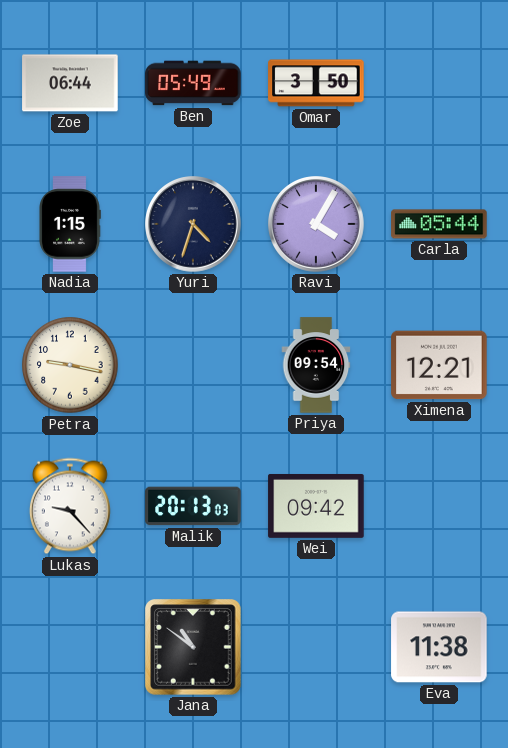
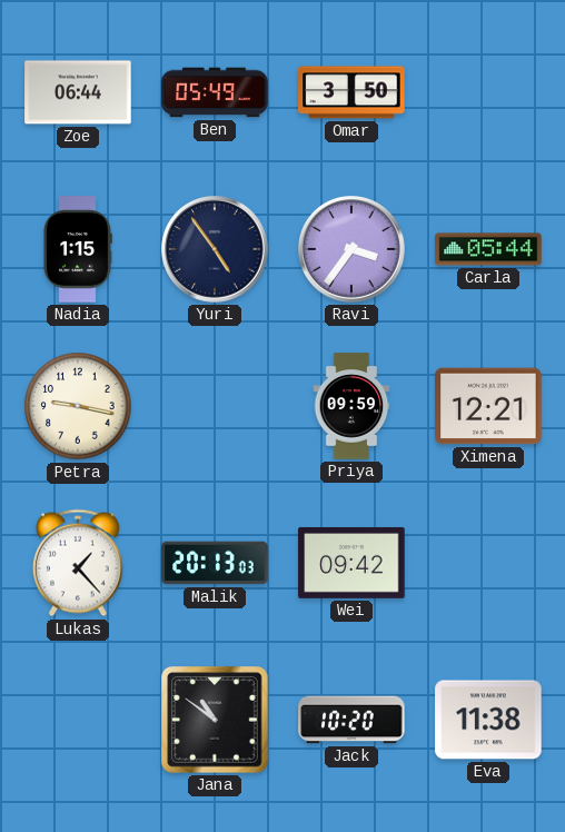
Yuri: 4:33 -> 4:54 (215, 249)
Ravi: 4:05 -> 3:36 (351, 249)
Priya: 09:54 -> 09:59 (351, 406)
Lukas: 9:23 -> 1:23 (78, 563)
Jack: none -> 10:20 (351, 720)
